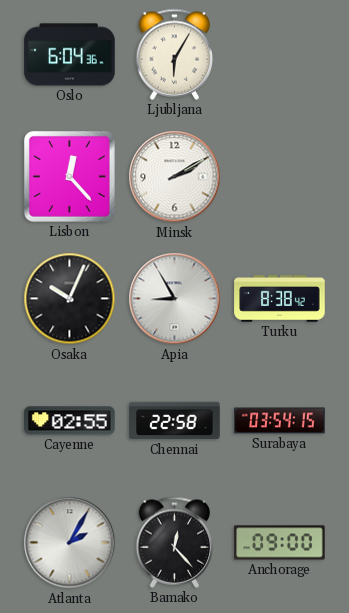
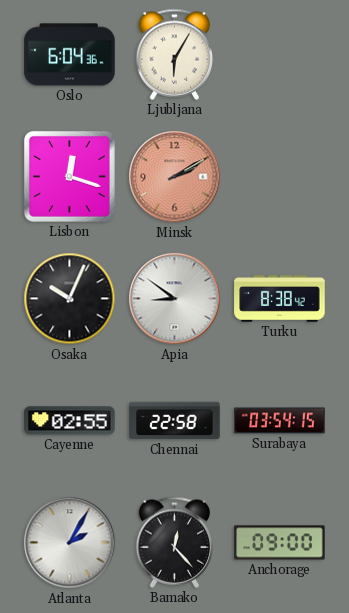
Lisbon: 12:23 -> 12:18 (69, 176)
Minsk dial: white -> salmon (175, 177)
Apia: 8:55 -> 8:51 (175, 299)
